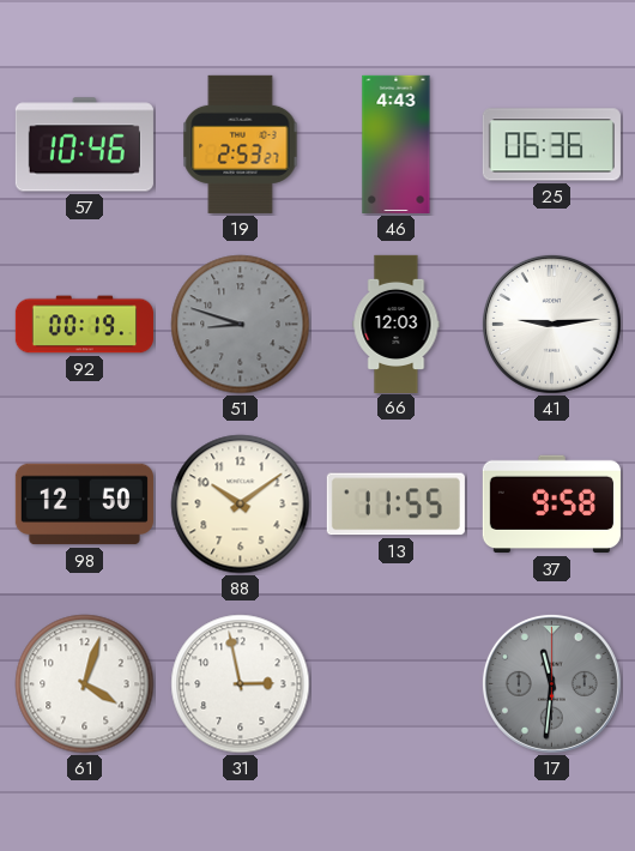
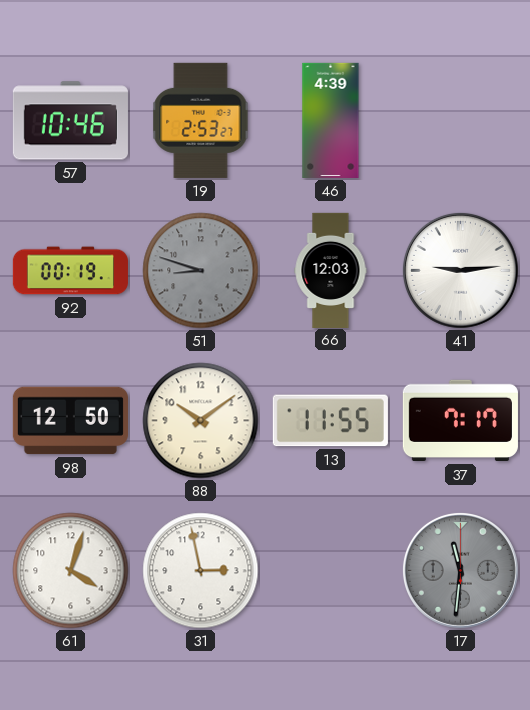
46: 4:43 -> 4:39 (331, 120)
25: 06:36 -> none (551, 145)
37: 9:58 -> 7:17 (460, 421)
